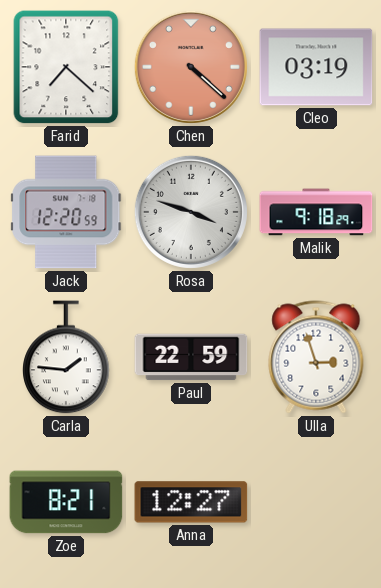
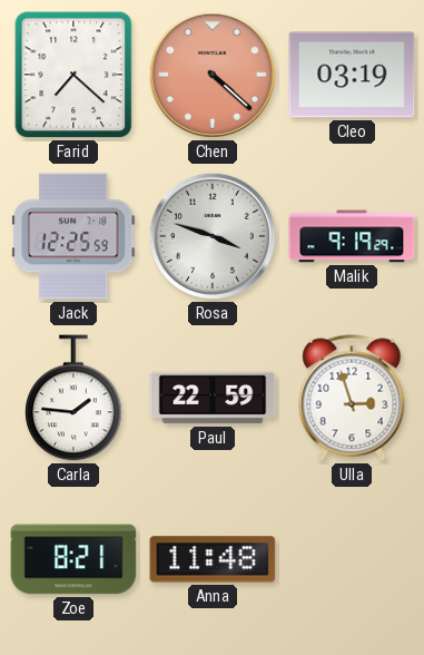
Jack: 12:20 -> 12:25 (73, 236)
Malik: 9:18 -> 9:19 (352, 236)
Anna: 12:27 -> 11:48 (213, 559)
